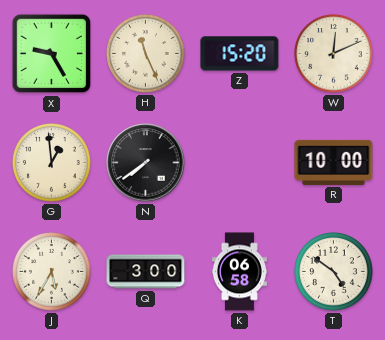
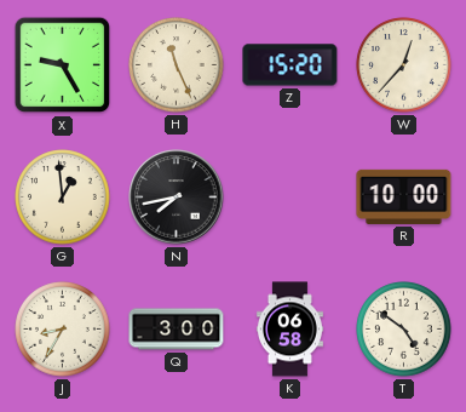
W: 12:11 -> 12:37 (404, 65)
N: 7:39 -> 7:43 (177, 198)
J: 5:35 -> 8:35 (63, 330)
